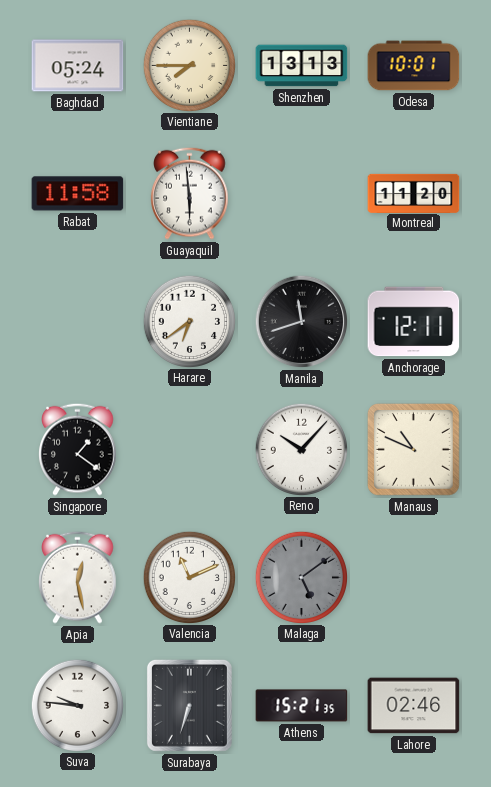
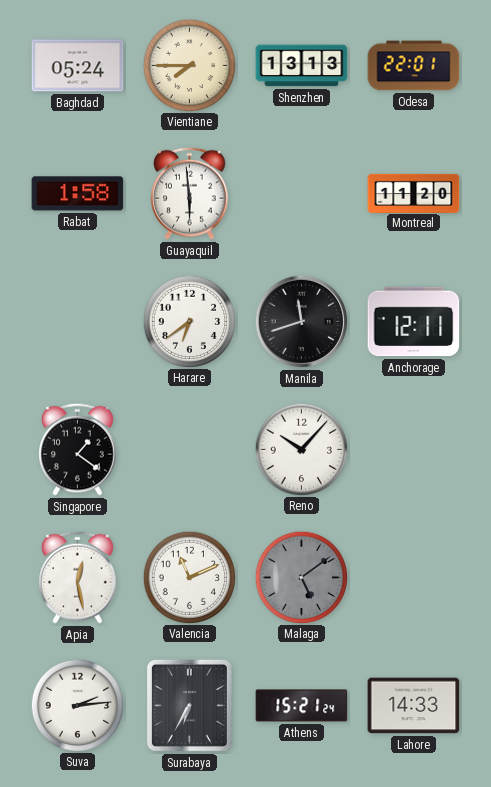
Odesa: 10:01 -> 22:01 (414, 66)
Rabat: 11:58 -> 1:58 (78, 194)
Manaus: 10:49 -> none (413, 449)
Suva: 9:46 -> 2:14 (77, 705)
Surabaya: 6:33 -> 6:35 (189, 705)
Athens: 15:21:35 -> 15:21:24 (302, 706)
Lahore: 02:46 -> 14:33 (414, 706)
